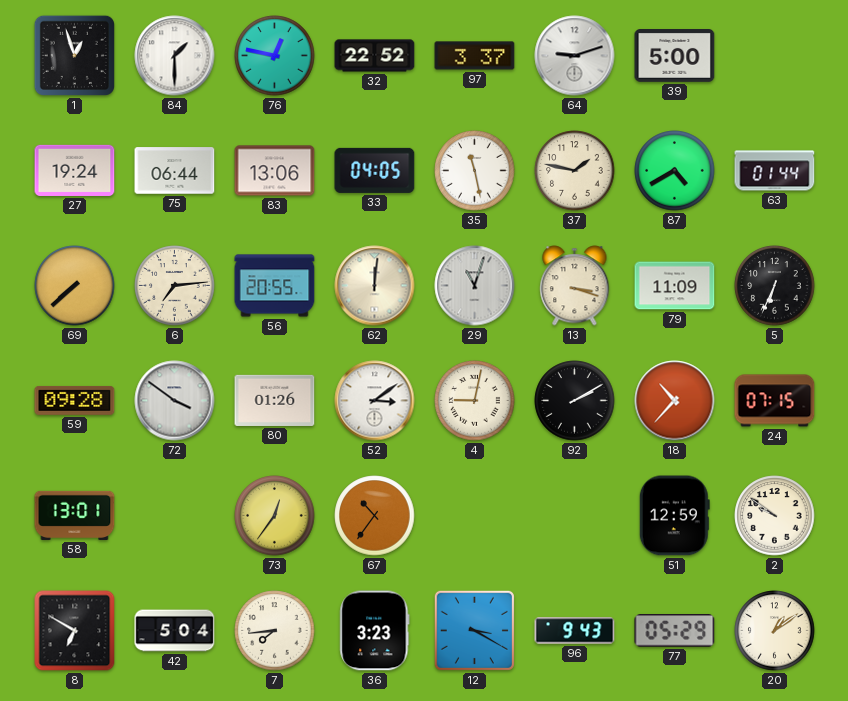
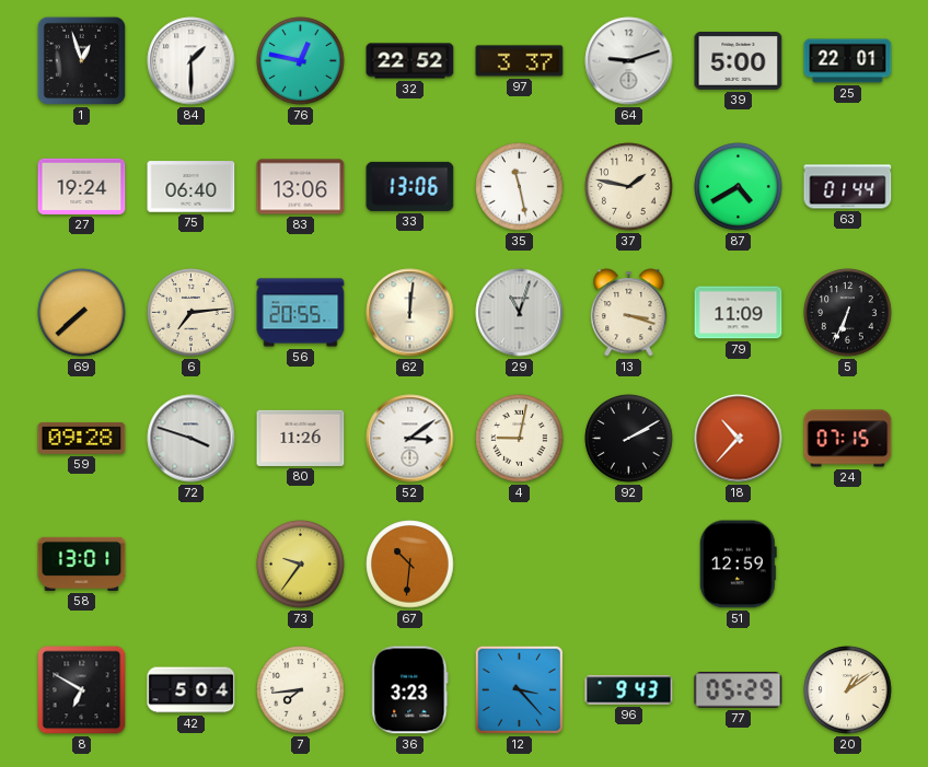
25: none -> 22:01 (848, 61)
75: 06:44 -> 06:40 (192, 187)
33: 04:05 -> 13:06 (410, 186)
72: 3:51 -> 3:48 (192, 439)
80: 01:26 -> 11:26 (301, 438)
73: 12:36 -> 9:36 (301, 565)
67: 10:36 -> 10:31 (410, 565)
2: 9:51 -> none (775, 516)
12: 3:20 -> 3:23 (519, 689)
